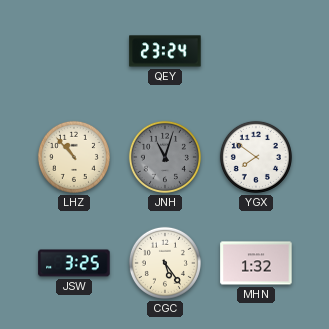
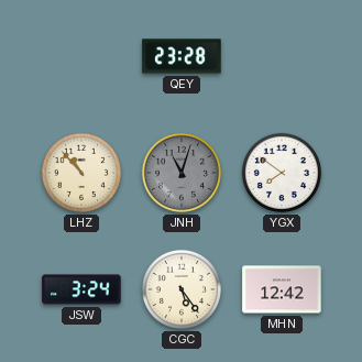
QEY: 23:24 -> 23:28 (182, 56)
JSW: 3:25 -> 3:24 (81, 289)
MHN: 1:32 -> 12:42 (282, 289)
